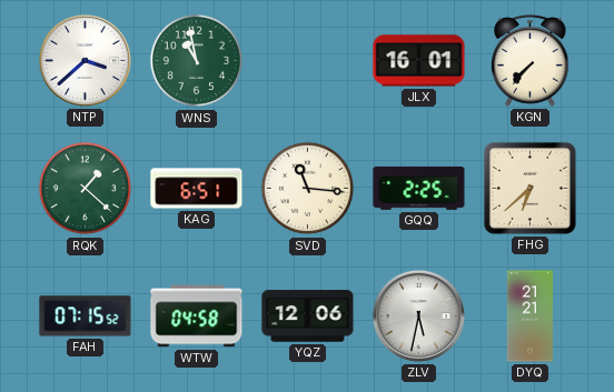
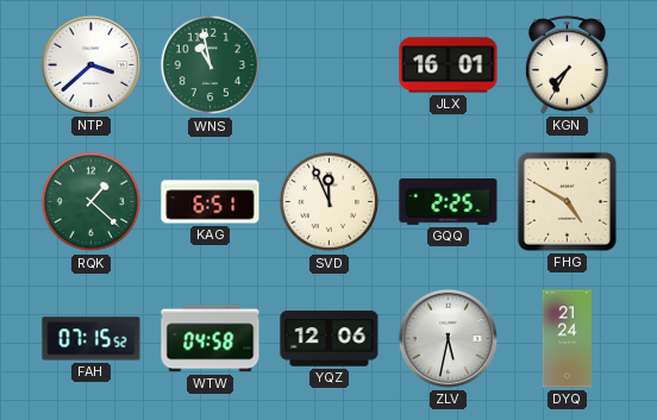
KGN: 7:37 -> 7:35 (568, 65)
SVD: 11:16 -> 11:56 (330, 202)
FHG: 6:38 -> 4:50 (567, 201)
DYQ: 21:21 -> 21:24 (567, 339)
